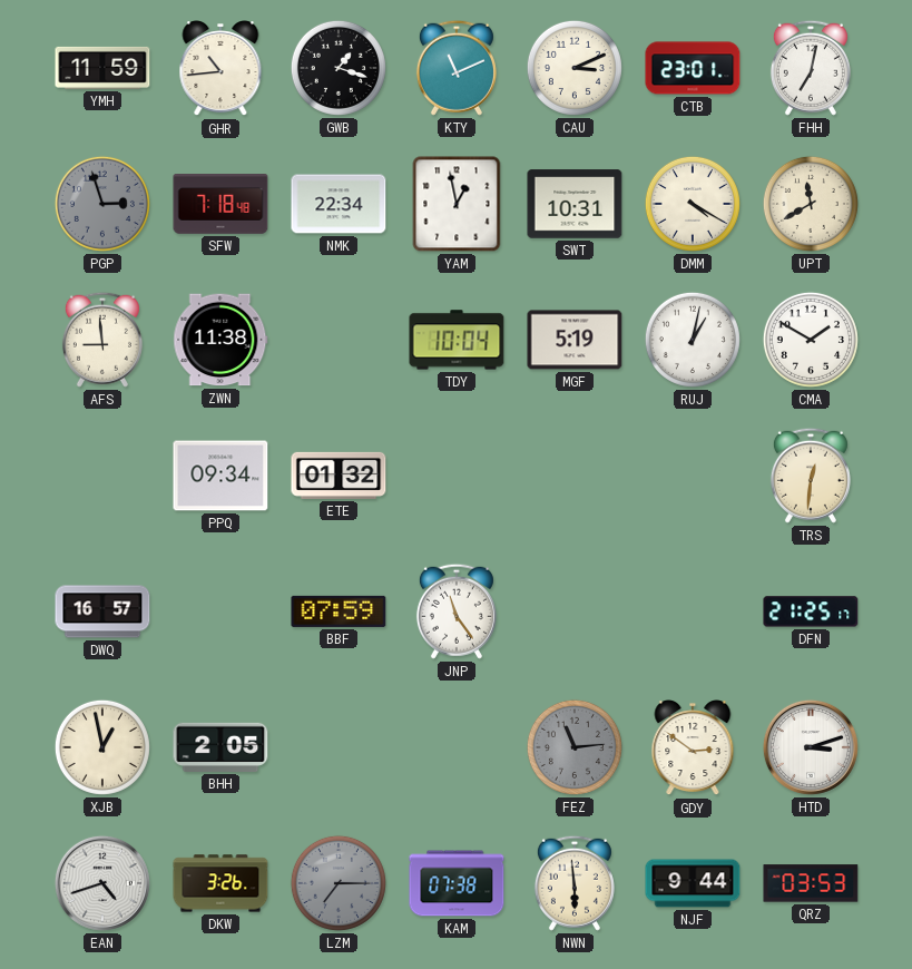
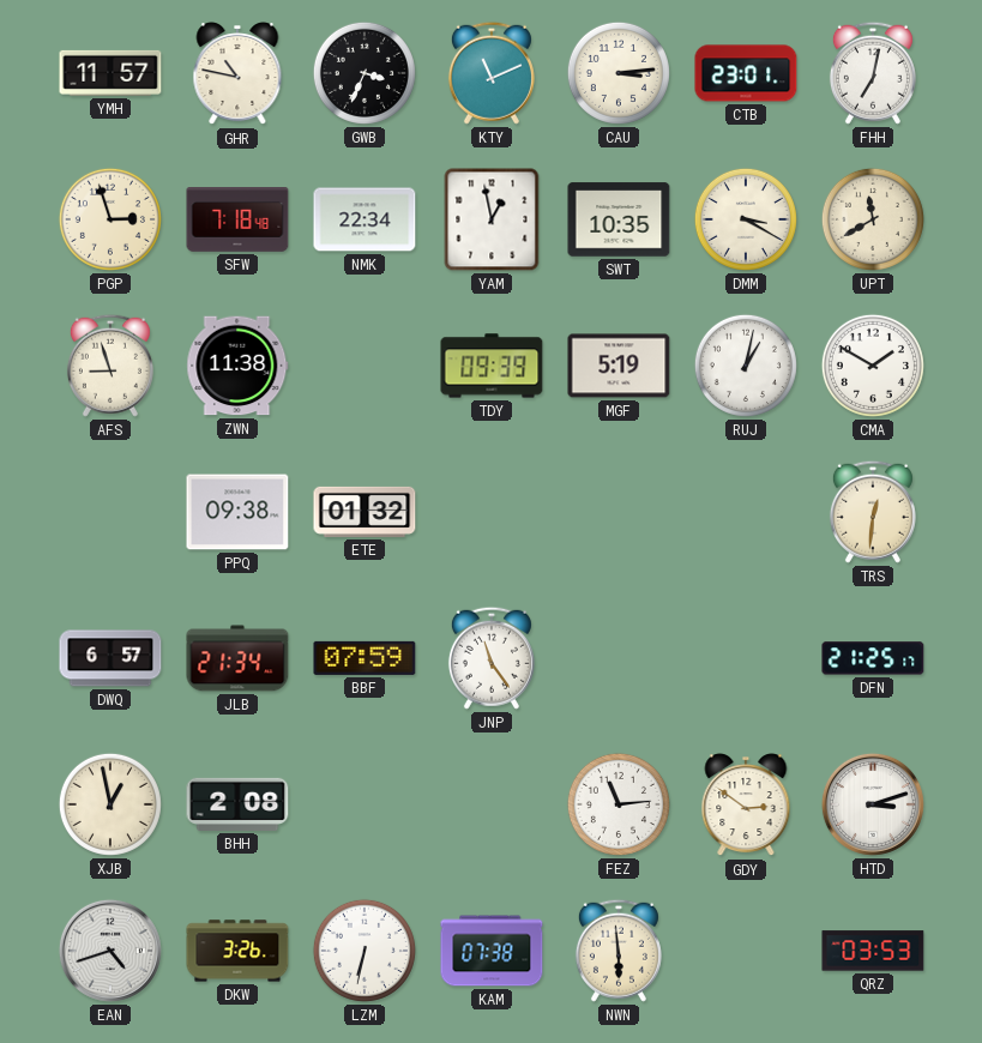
YMH: 11:59 -> 11:57 (110, 73)
GHR: 10:44 -> 10:47 (237, 74)
GWB: 1:18 -> 3:34 (365, 73)
CAU: 3:11 -> 3:14 (619, 73)
PGP dial: grey -> cream (110, 219)
SWT: 10:31 -> 10:35 (619, 219)
DMM: 4:20 -> 3:20 (746, 219)
AFS: 8:59 -> 8:57 (110, 366)
TDY: 10:04 -> 09:39 (492, 366)
PPQ: 09:34 -> 09:38 (237, 512)
DWQ: 16:57 -> 6:57 (110, 658)
JLB: none -> 21:34 (237, 658)
BHH: 2:05 -> 2:08 (237, 804)
FEZ dial: grey -> white (619, 804)
LZM: 7:15 -> 6:32 (365, 951)
LZM dial: grey -> white (365, 951)
NJF: 9:44 -> none (693, 883)
